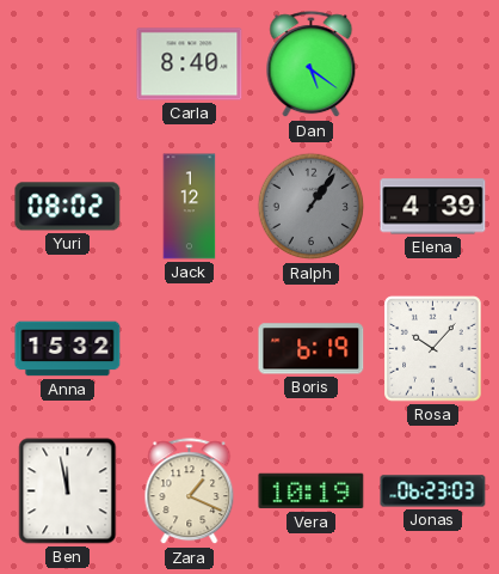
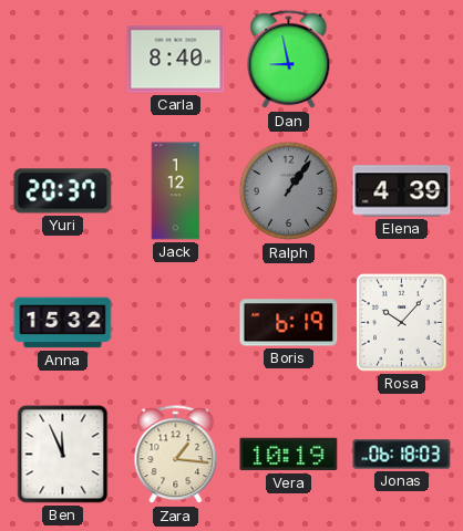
Dan: 5:21 -> 8:58 (289, 60)
Yuri: 08:02 -> 20:37 (63, 191)
Ben: 11:58 -> 11:56 (63, 455)
Zara: 1:19 -> 1:16 (176, 455)
Jonas: 06:23 -> 06:18 (402, 455)
